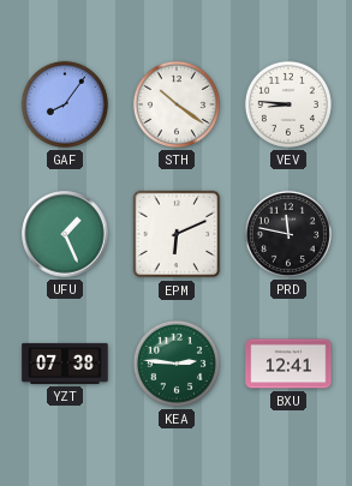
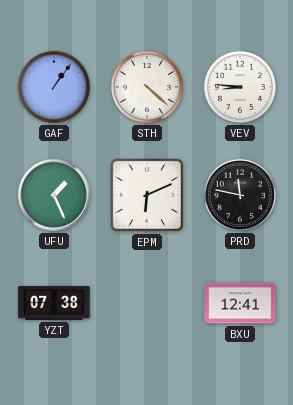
GAF: 8:06 -> 1:06 (54, 87)
STH: 10:21 -> 4:22 (147, 87)
KEA: 2:46 -> none (177, 364)
